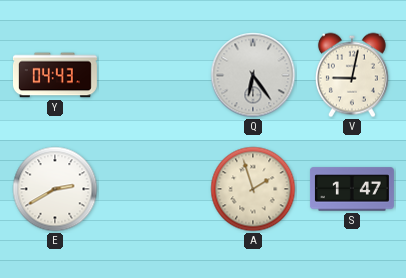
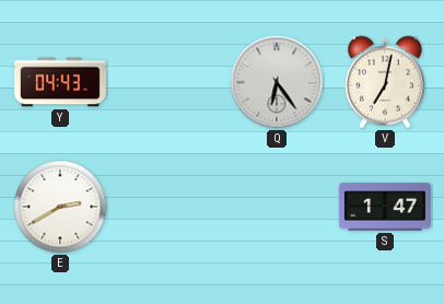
V: 9:02 -> 7:02 (385, 82)
A: 1:57 -> none (253, 189)
